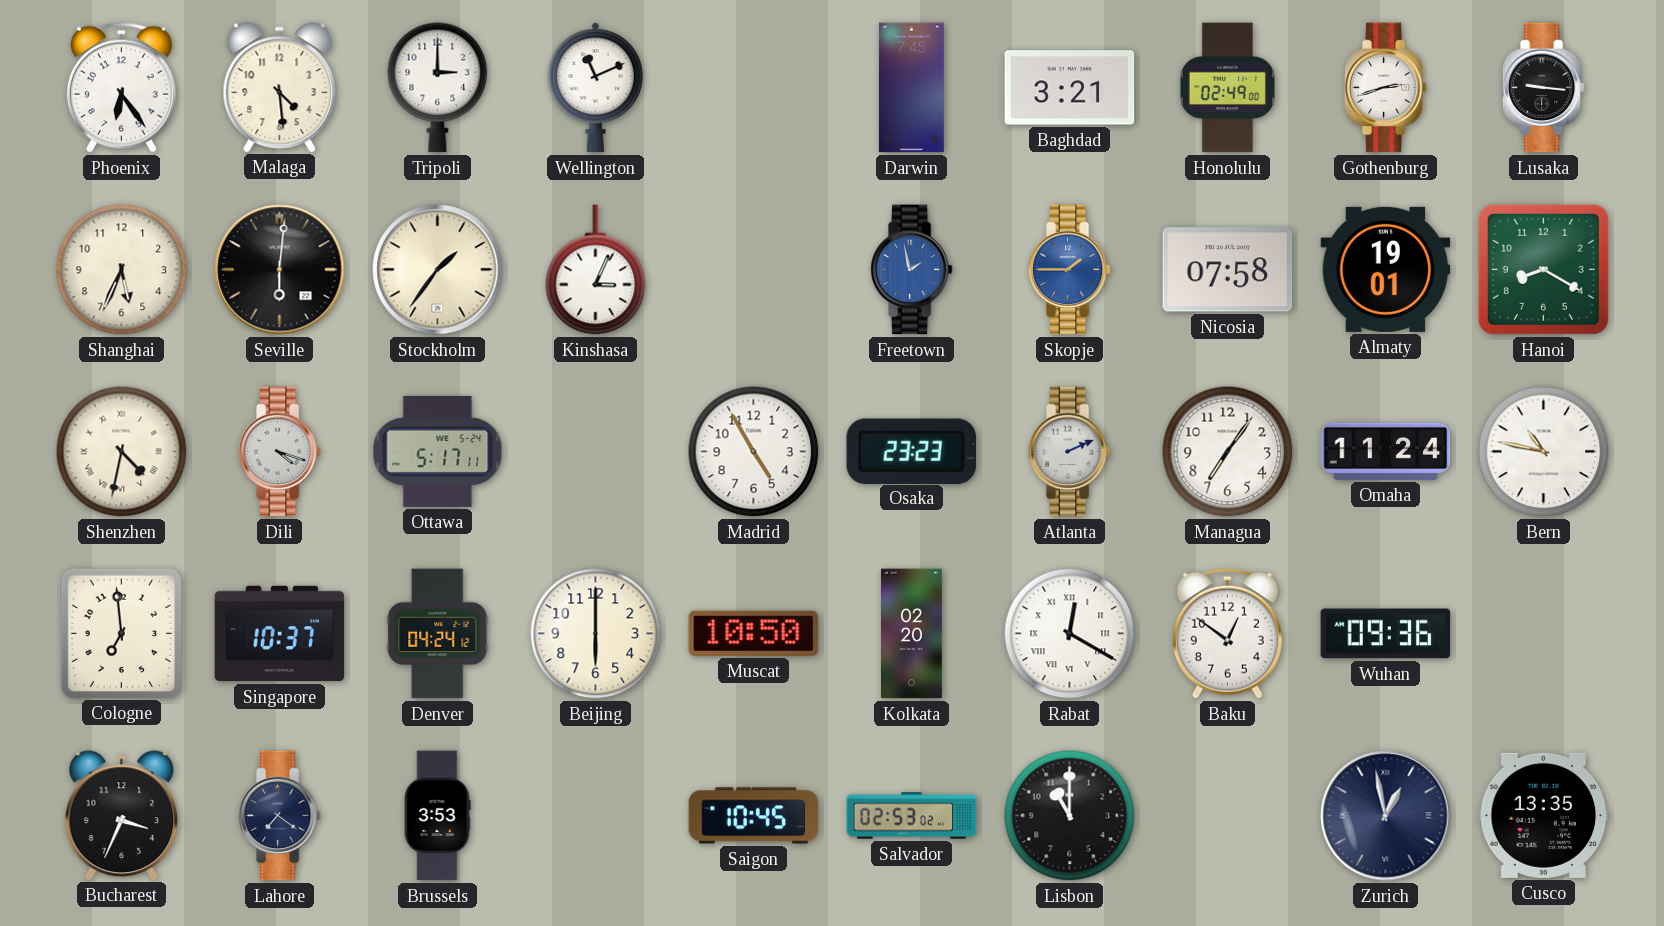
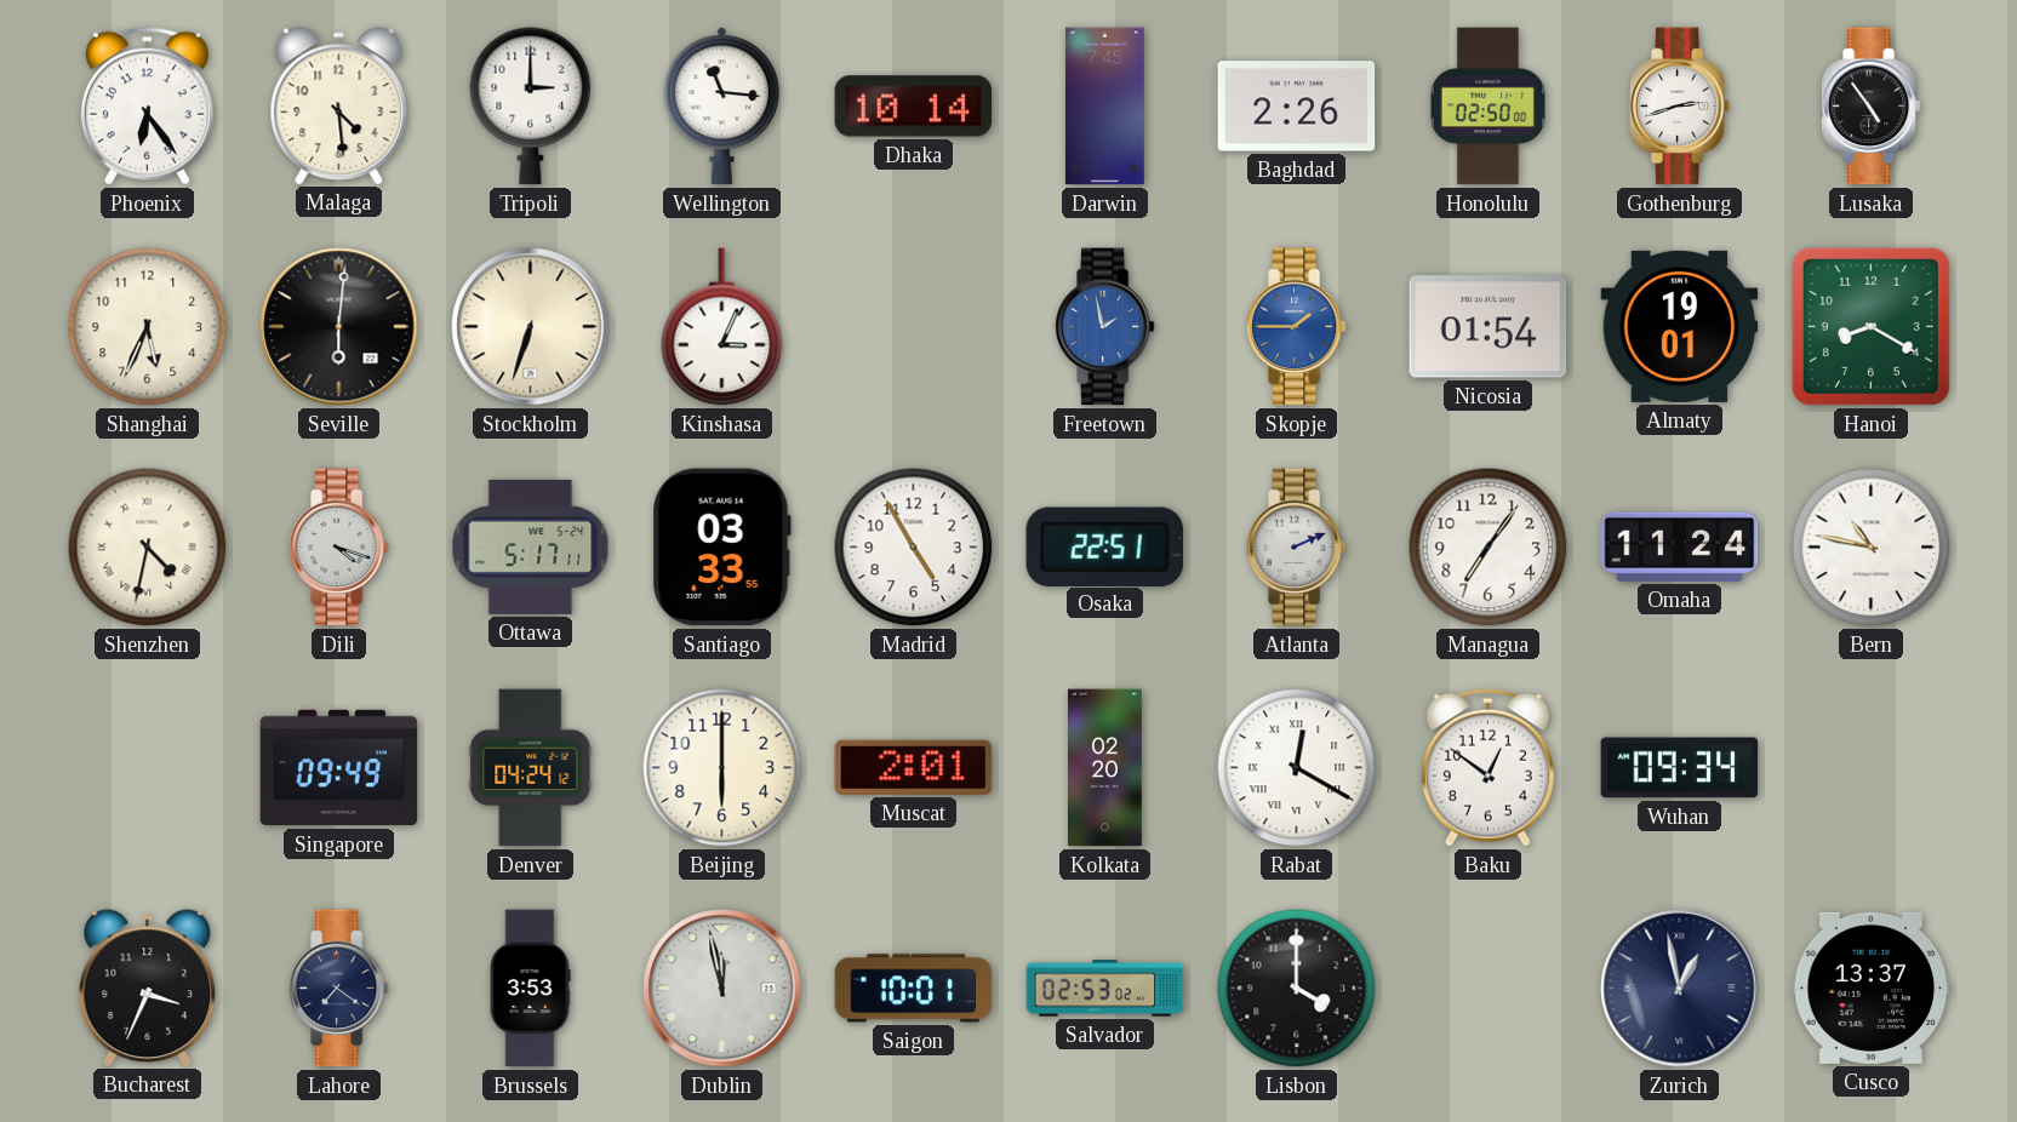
Wellington: 11:11 -> 11:16 (721, 107)
Dhaka: none -> 10:14 (914, 107)
Baghdad: 3:21 -> 2:26 (1297, 107)
Honolulu: 02:49 -> 02:50 (1487, 107)
Lusaka: 9:16 -> 4:54 (1870, 107)
Stockholm: 1:36 -> 6:33 (531, 327)
Nicosia: 07:58 -> 01:54 (1489, 327)
Santiago: none -> 03:33 (721, 548)
Osaka: 23:23 -> 22:51 (1104, 546)
Cologne: 6:59 -> none (121, 633)
Singapore: 10:37 -> 09:49 (339, 768)
Muscat: 10:50 -> 2:01 (914, 767)
Wuhan: 09:36 -> 09:34 (1680, 768)
Dublin: none -> 11:58 (722, 989)
Saigon: 10:45 -> 10:01 (914, 989)
Lisbon: 11:00 -> 4:00 (1297, 989)
Cusco: 13:35 -> 13:37 (1872, 988)
